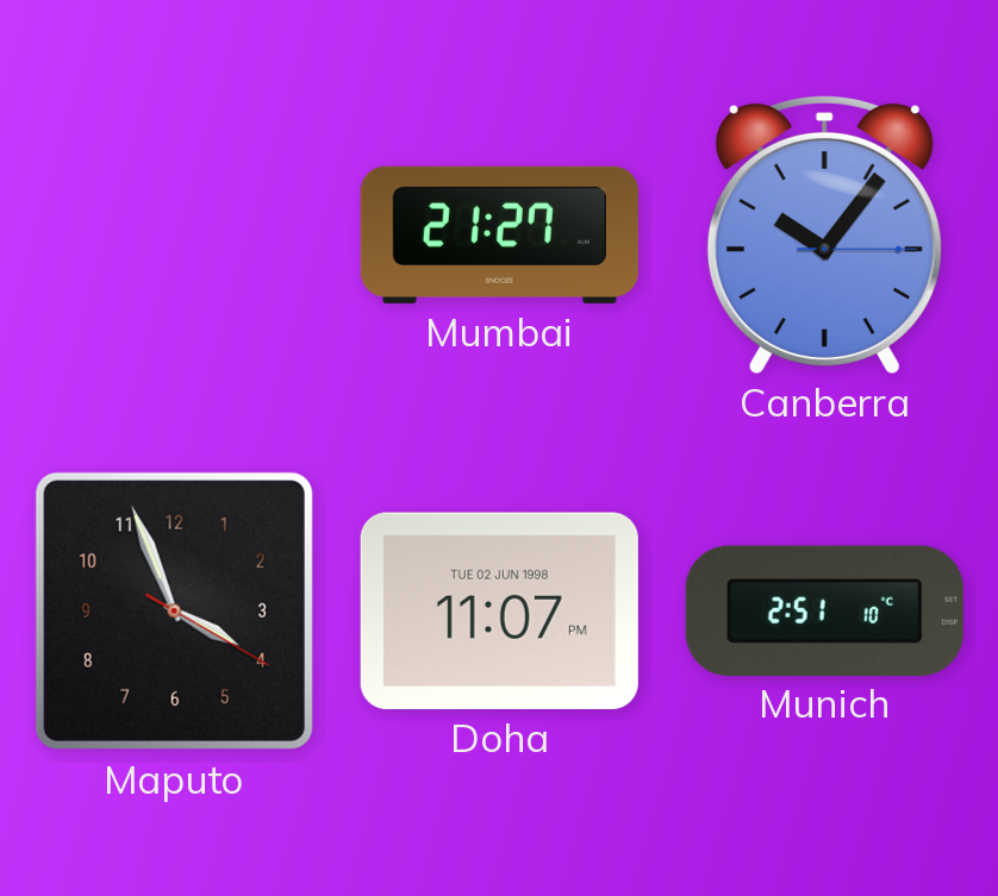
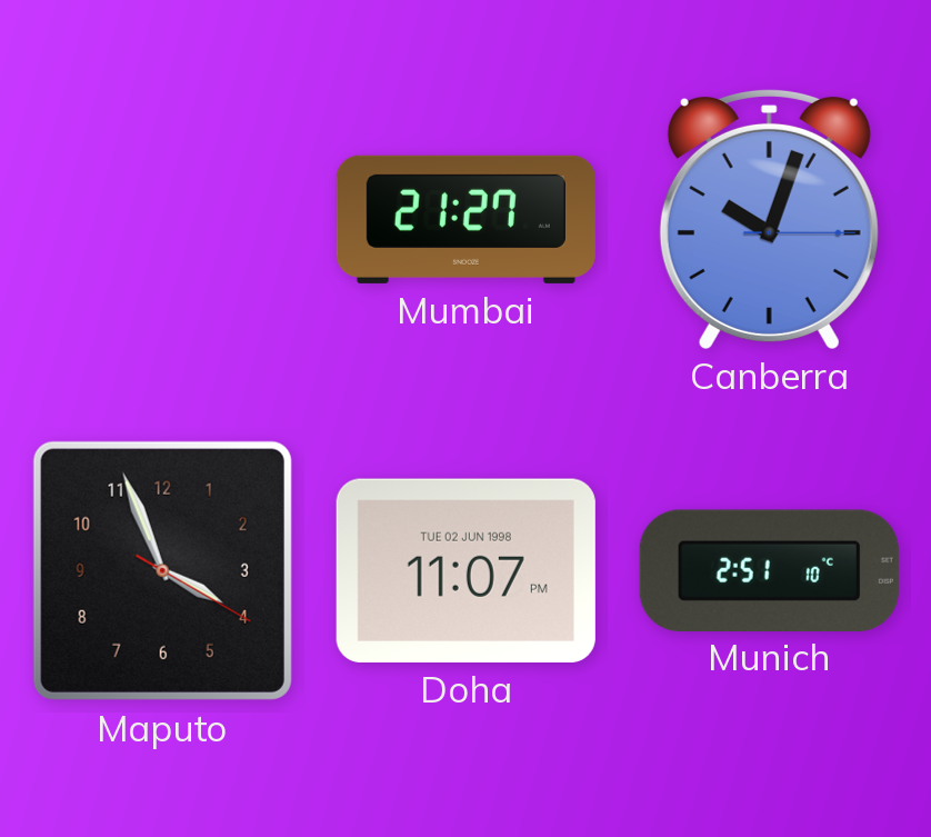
Canberra: 10:06 -> 10:03 (769, 219)
